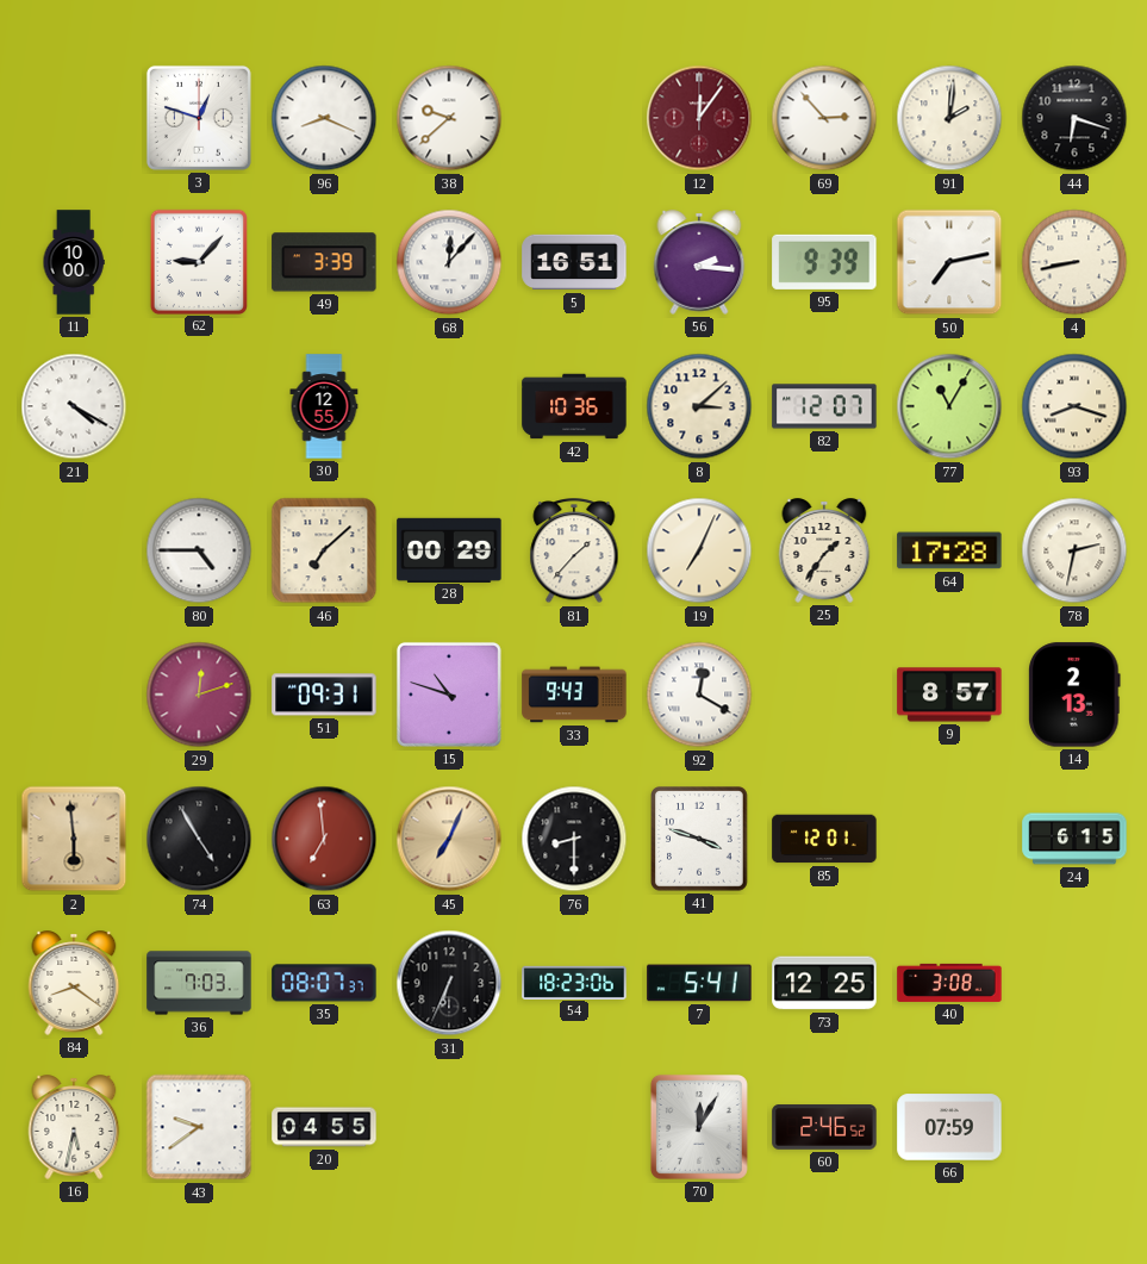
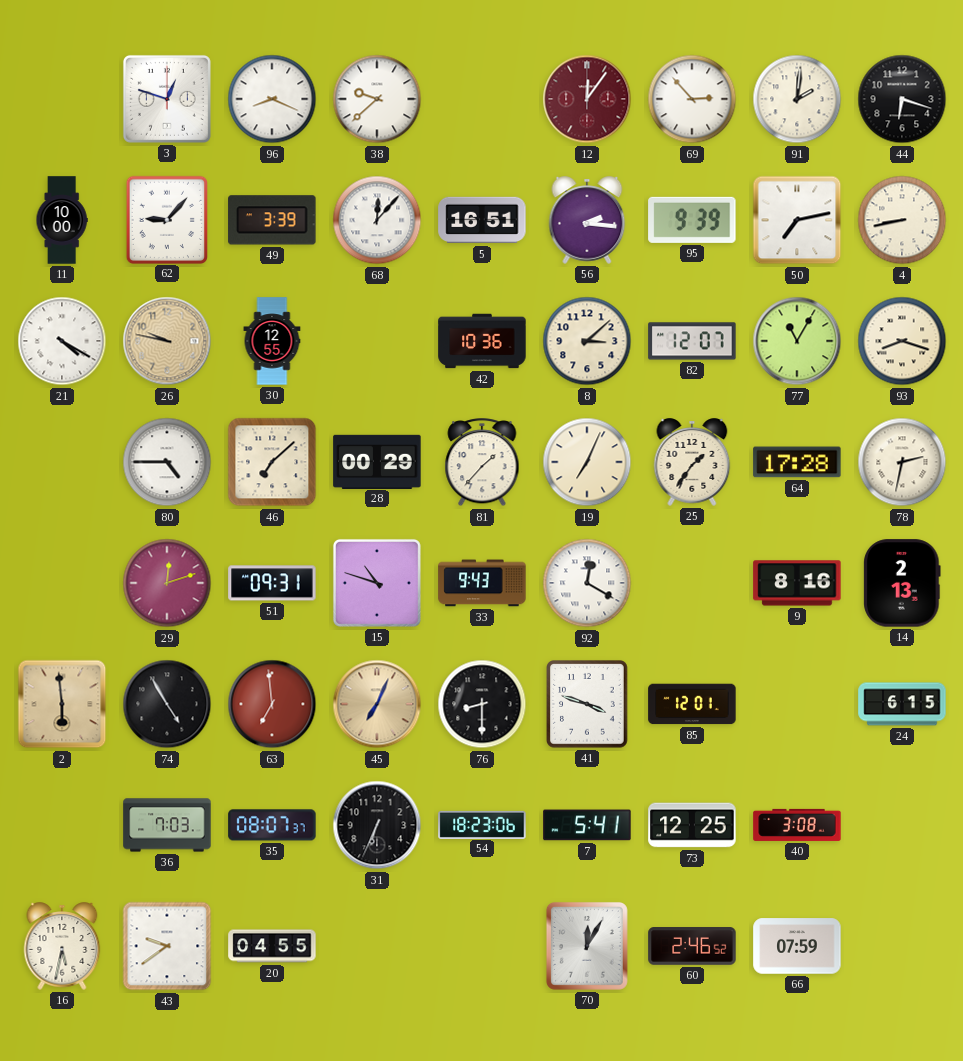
26: none -> 9:47 (167, 341)
9: 8:57 -> 8:16 (797, 583)
84: 8:21 -> none (74, 983)
